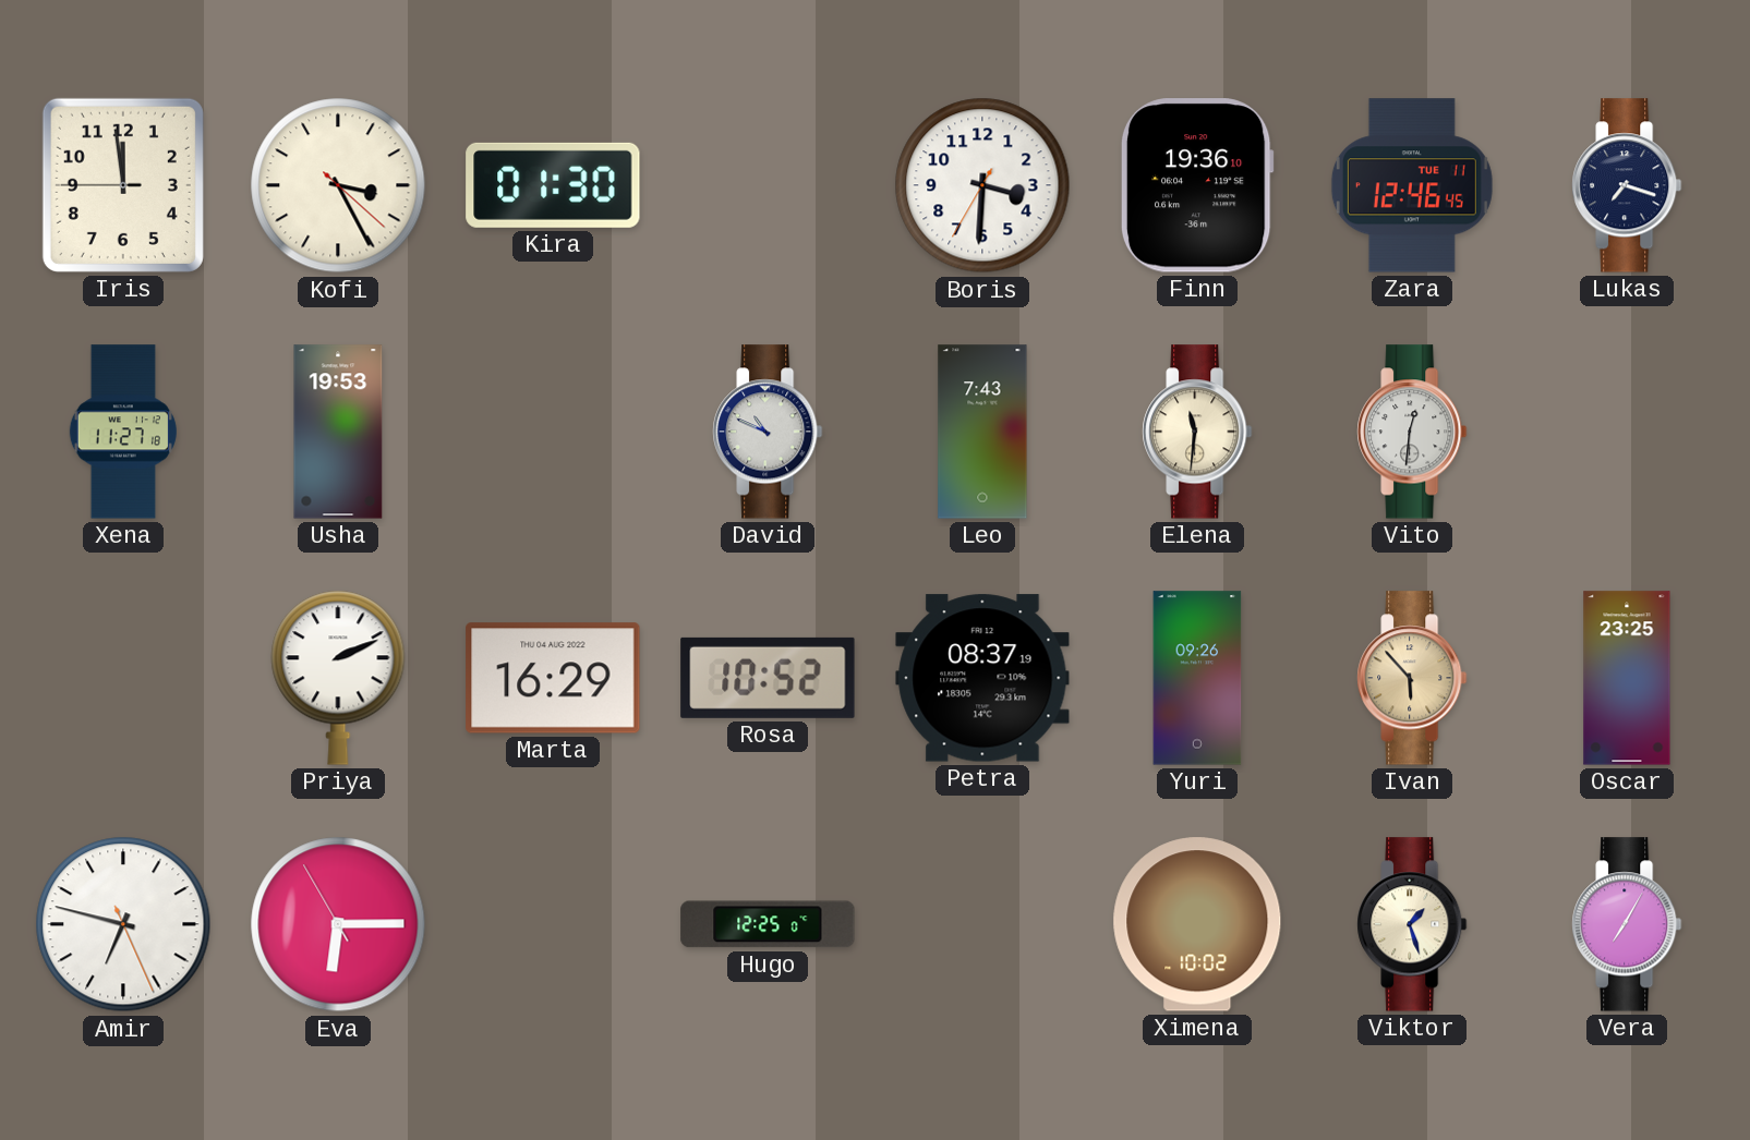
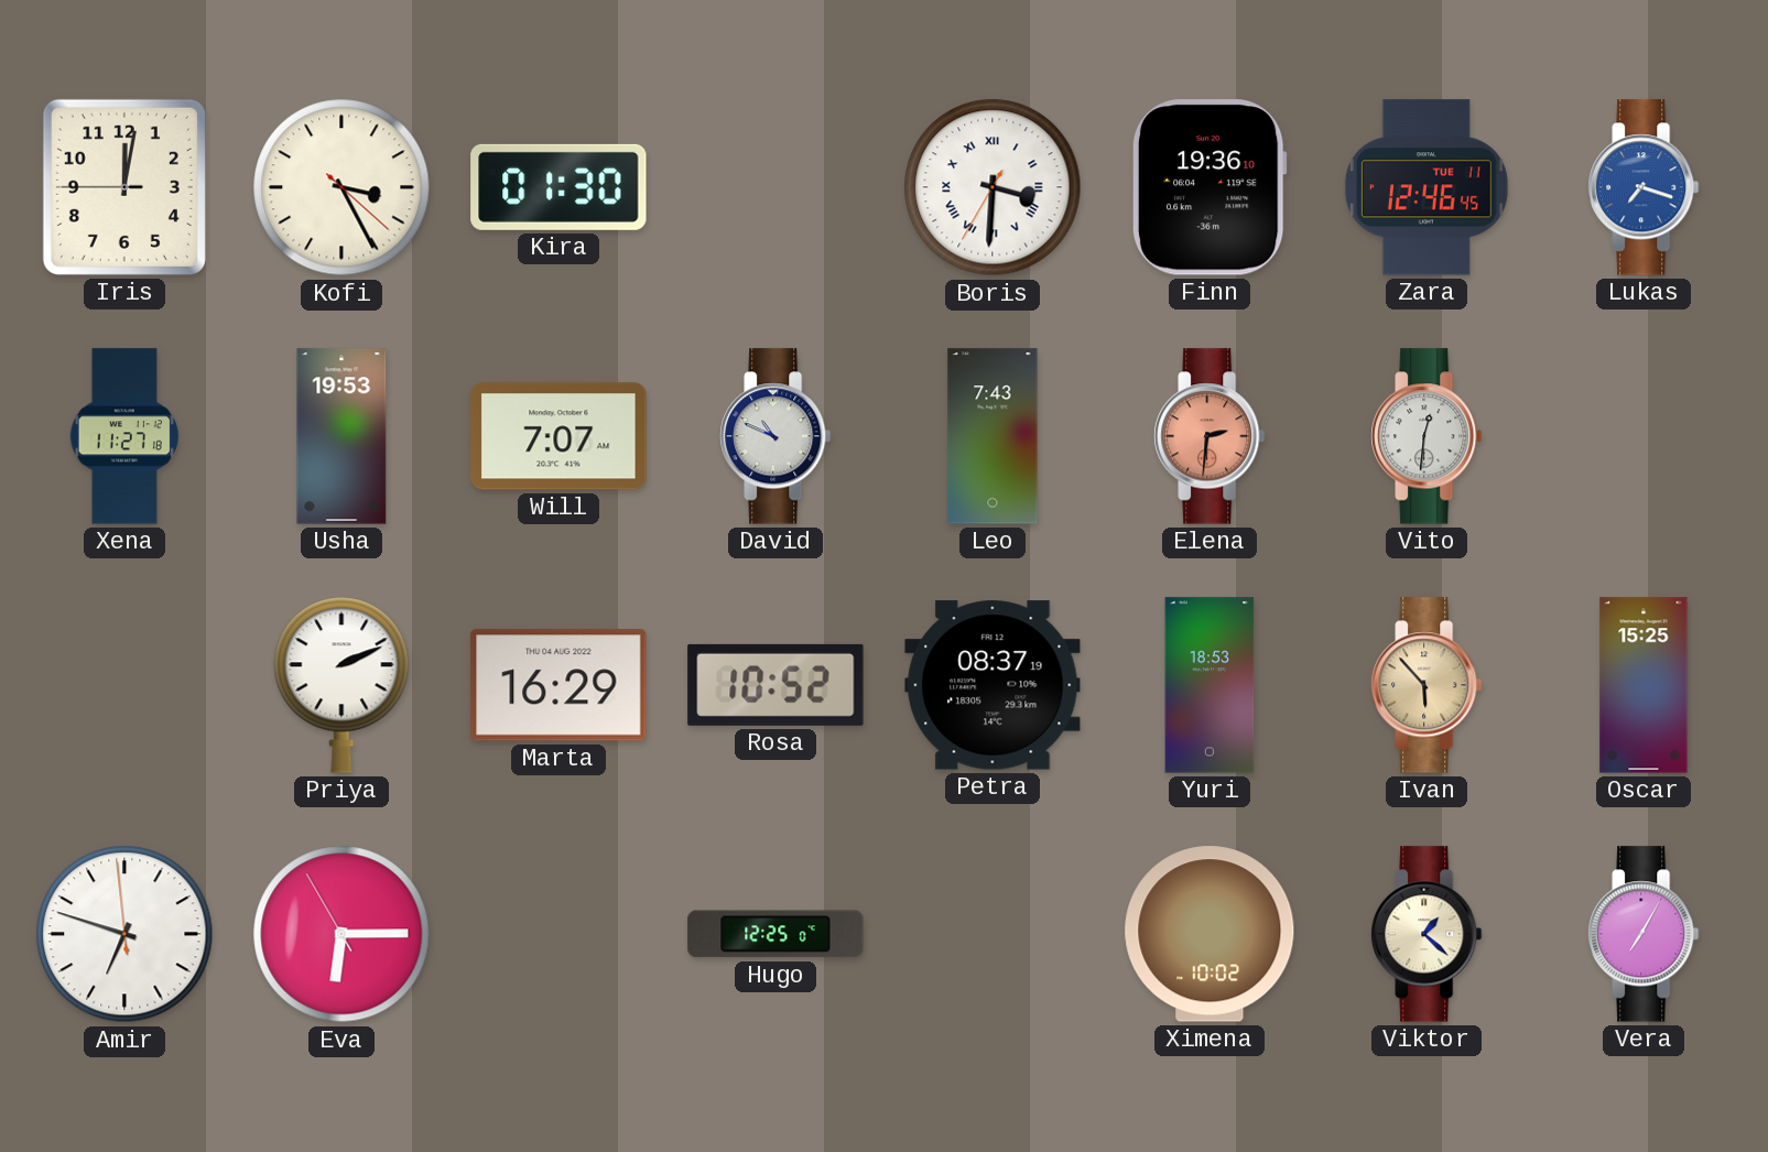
Iris: 11:58 -> 12:01 (124, 187)
Boris numerals: Arabic -> Roman (993, 187)
Lukas dial: navy -> blue (1644, 187)
Will: none -> 7:07 (558, 436)
Elena: 11:31 -> 2:31 (1210, 436)
Elena dial: cream -> salmon (1210, 436)
Yuri: 09:26 -> 18:53 (1210, 685)
Oscar: 23:25 -> 15:25 (1644, 685)
Amir: 6:47:26 -> 6:47:59 (124, 934)
Viktor: 1:27 -> 1:22 (1427, 934)
